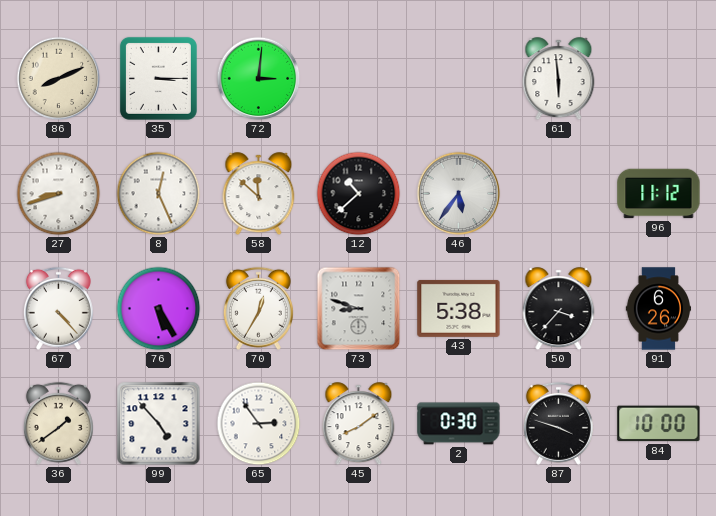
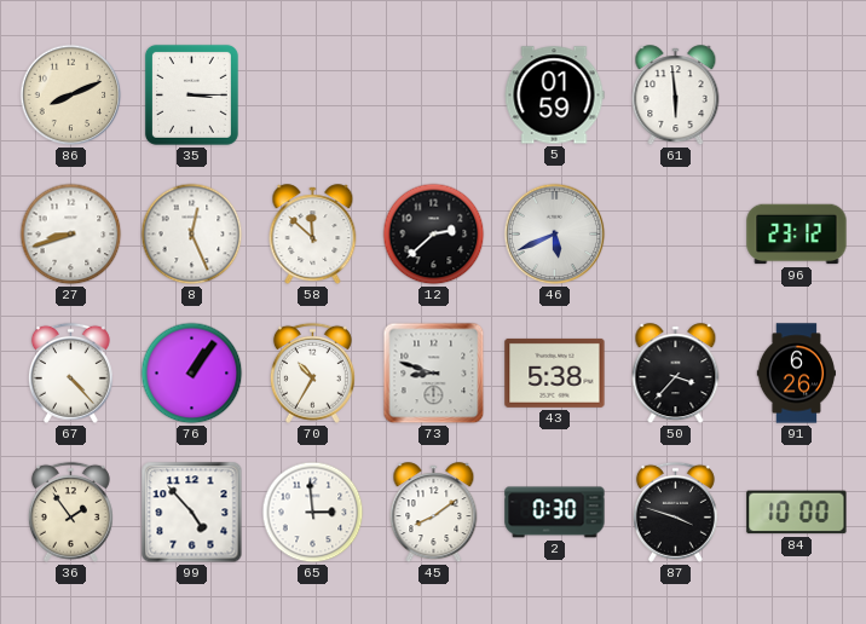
72: 3:01 -> none (259, 79)
5: none -> 01:59 (554, 96)
12: 10:38 -> 2:38 (434, 235)
46: 5:36 -> 5:41 (555, 235)
96: 11:12 -> 23:12 (797, 235)
76: 5:25 -> 1:06 (192, 374)
70: 12:35 -> 10:35 (312, 372)
36: 1:39 -> 1:54 (70, 512)
65: 2:54 -> 2:59 (313, 513)
